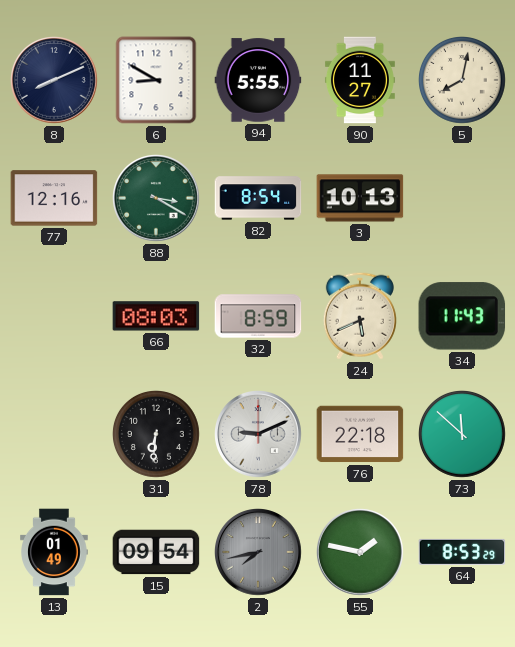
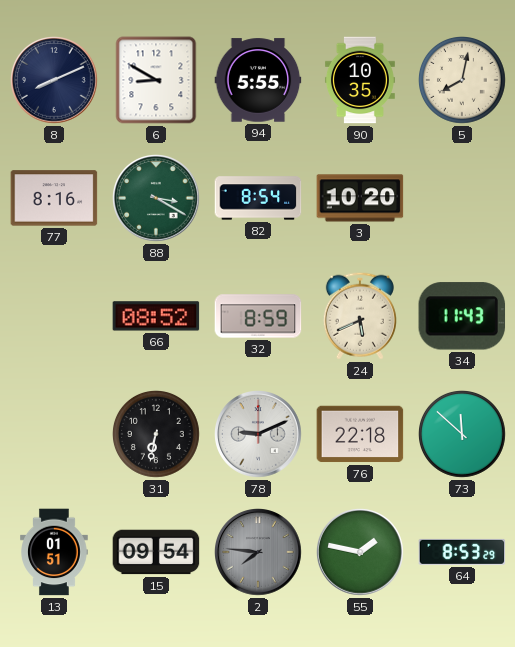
90: 11:27 -> 10:35 (360, 80)
77: 12:16 -> 8:16 (54, 198)
3: 10:13 -> 10:20 (360, 198)
66: 08:03 -> 08:52 (156, 316)
31: 6:31 -> 6:32 (157, 435)
13: 01:49 -> 01:51 (54, 552)
2: 7:43 -> 7:46 (259, 553)
